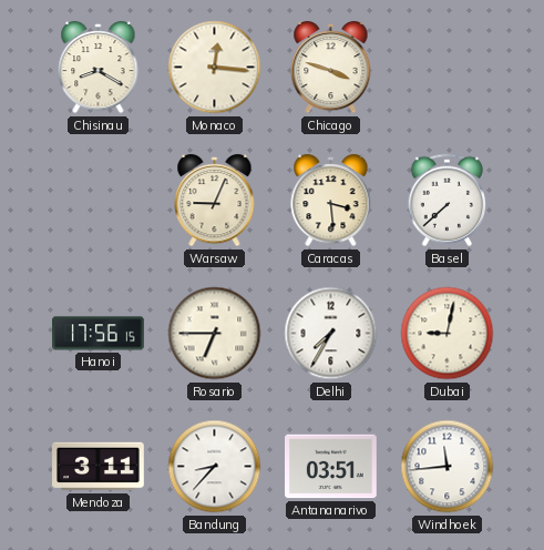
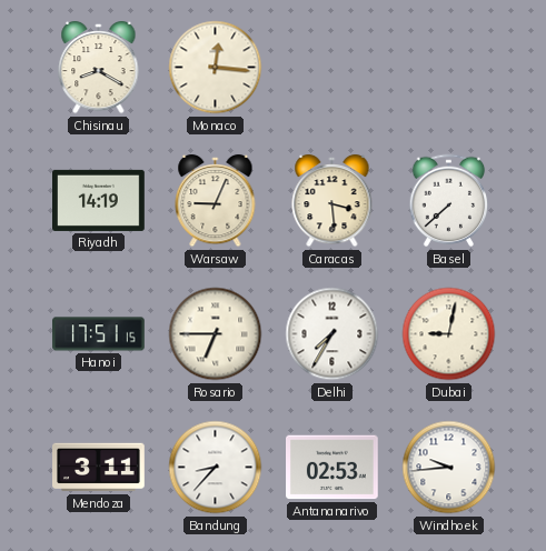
Chicago: 3:48 -> none (331, 68)
Riyadh: none -> 14:19 (99, 200)
Hanoi: 17:56 -> 17:51 (99, 334)
Antananarivo: 03:51 -> 02:53 (332, 468)
Windhoek: 11:44 -> 9:44 (449, 468)
